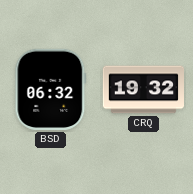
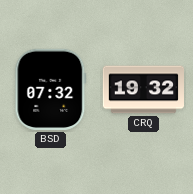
BSD: 06:32 -> 07:32 (51, 89)
